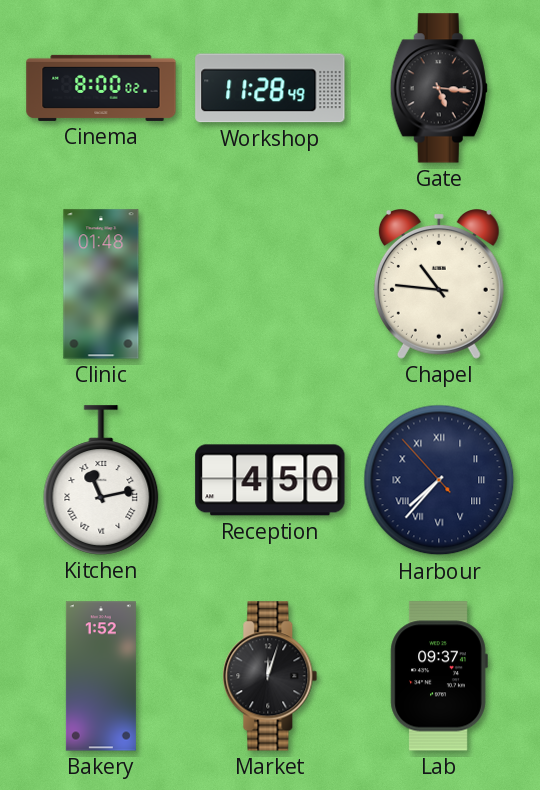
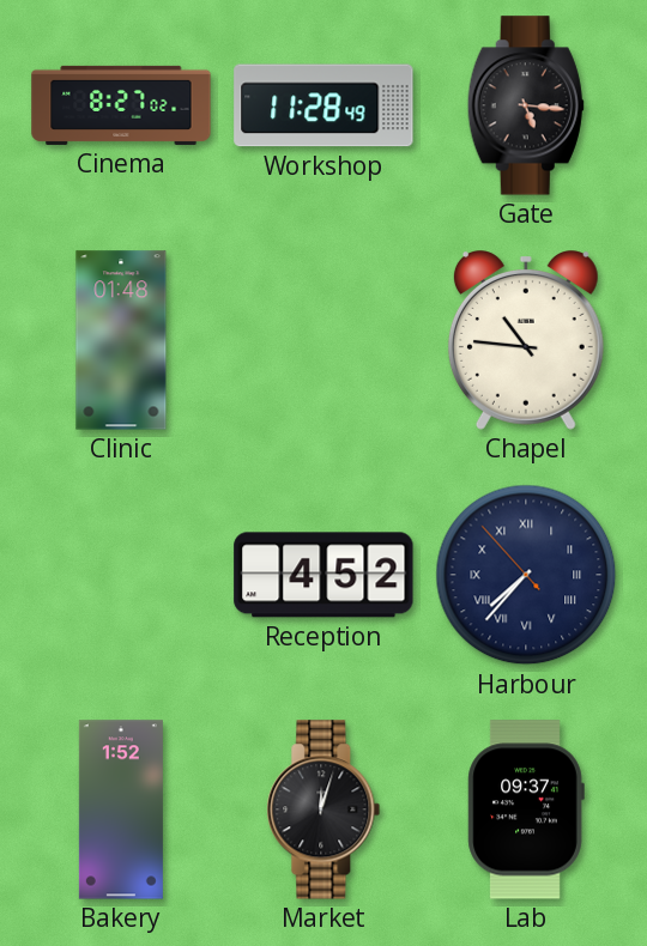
Cinema: 8:00 -> 8:27 (121, 105)
Kitchen: 11:13 -> none (101, 480)
Reception: 4:50 -> 4:52 (323, 575)
